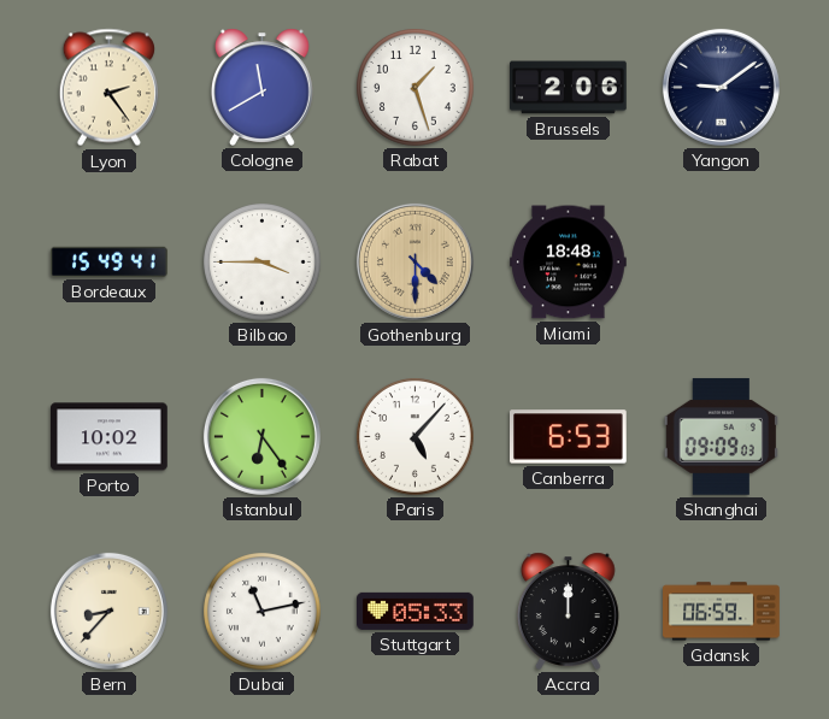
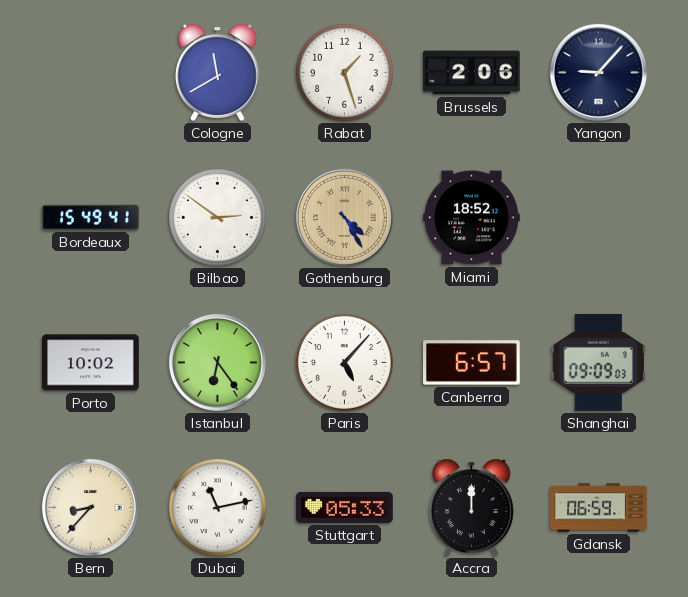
Lyon: 2:24 -> none (108, 88)
Yangon: 9:09 -> 9:07 (598, 72)
Bilbao: 3:45 -> 2:51 (218, 218)
Gothenburg: 4:30 -> 4:25 (344, 217)
Miami: 18:48 -> 18:52 (472, 218)
Canberra: 6:53 -> 6:57 (472, 363)
